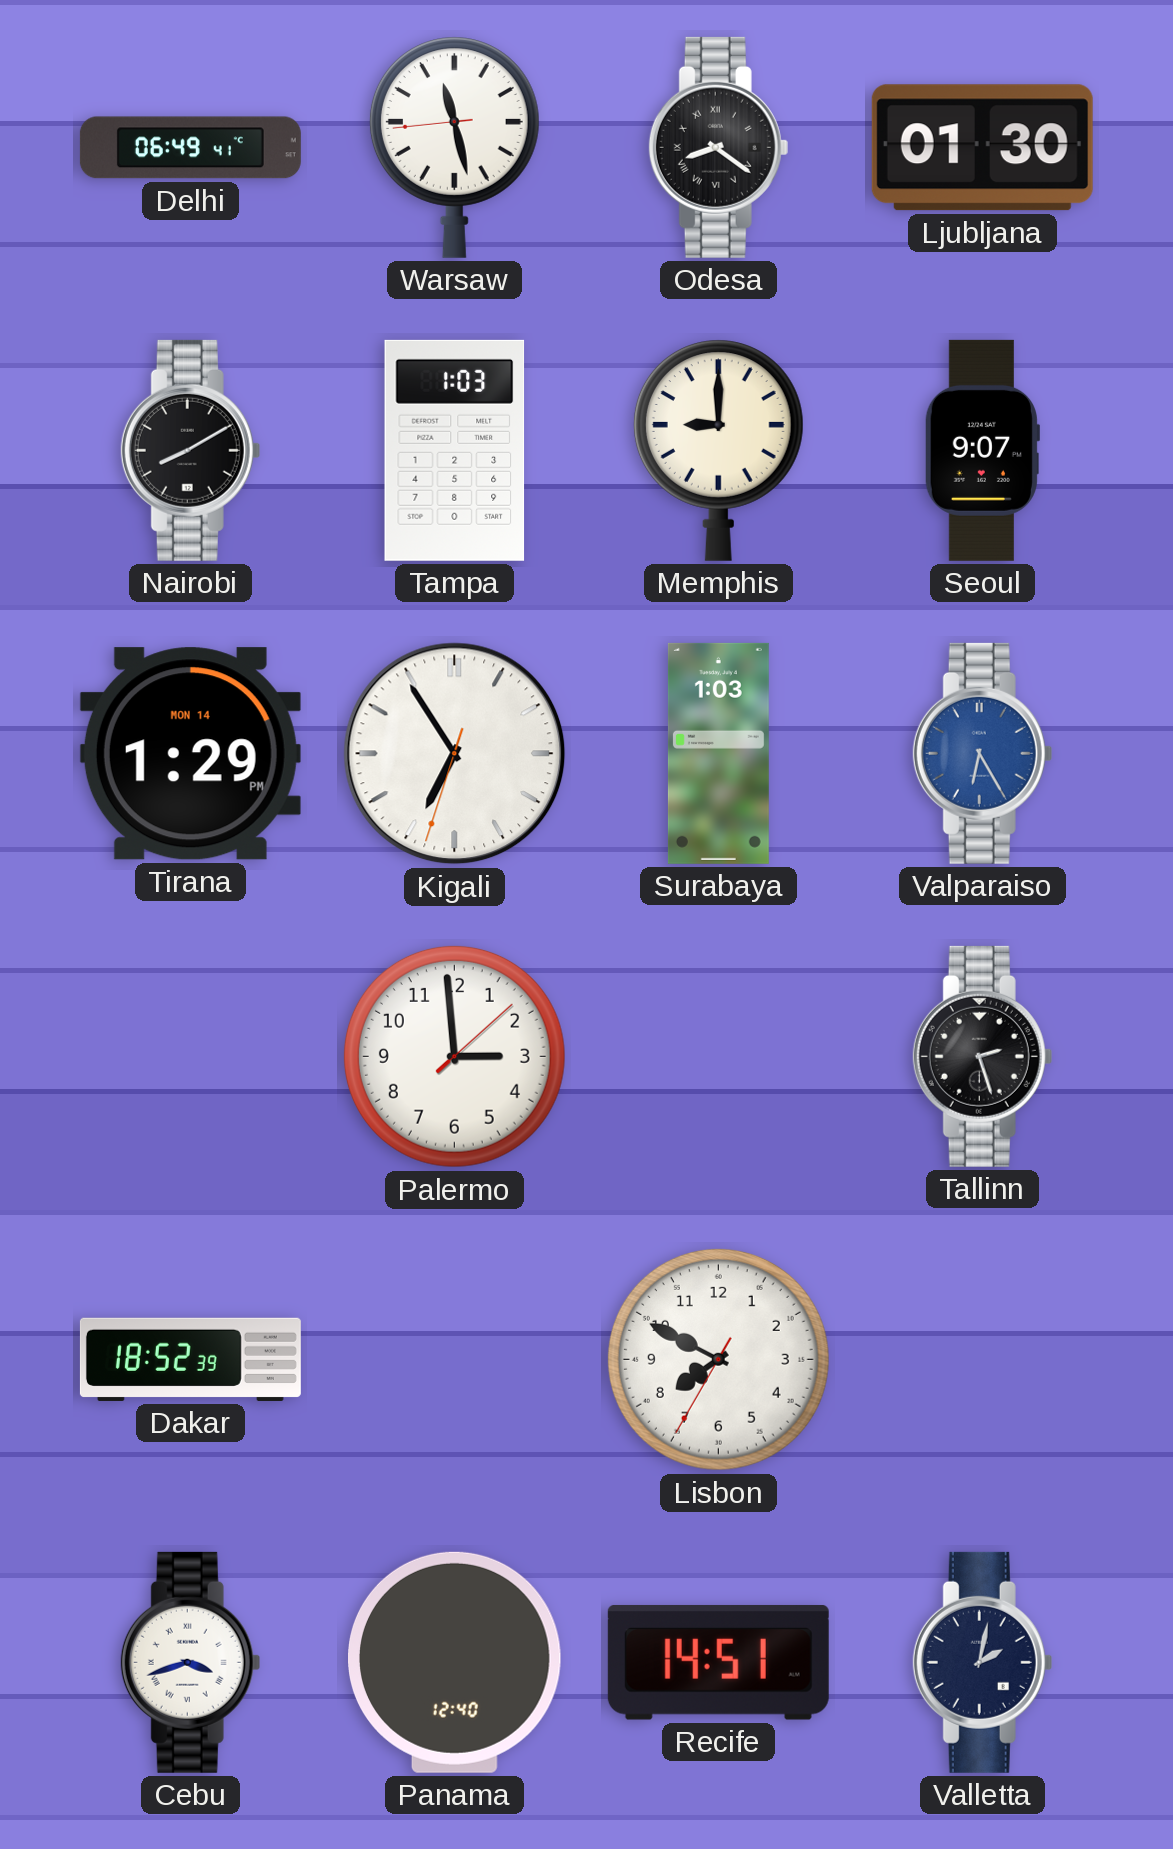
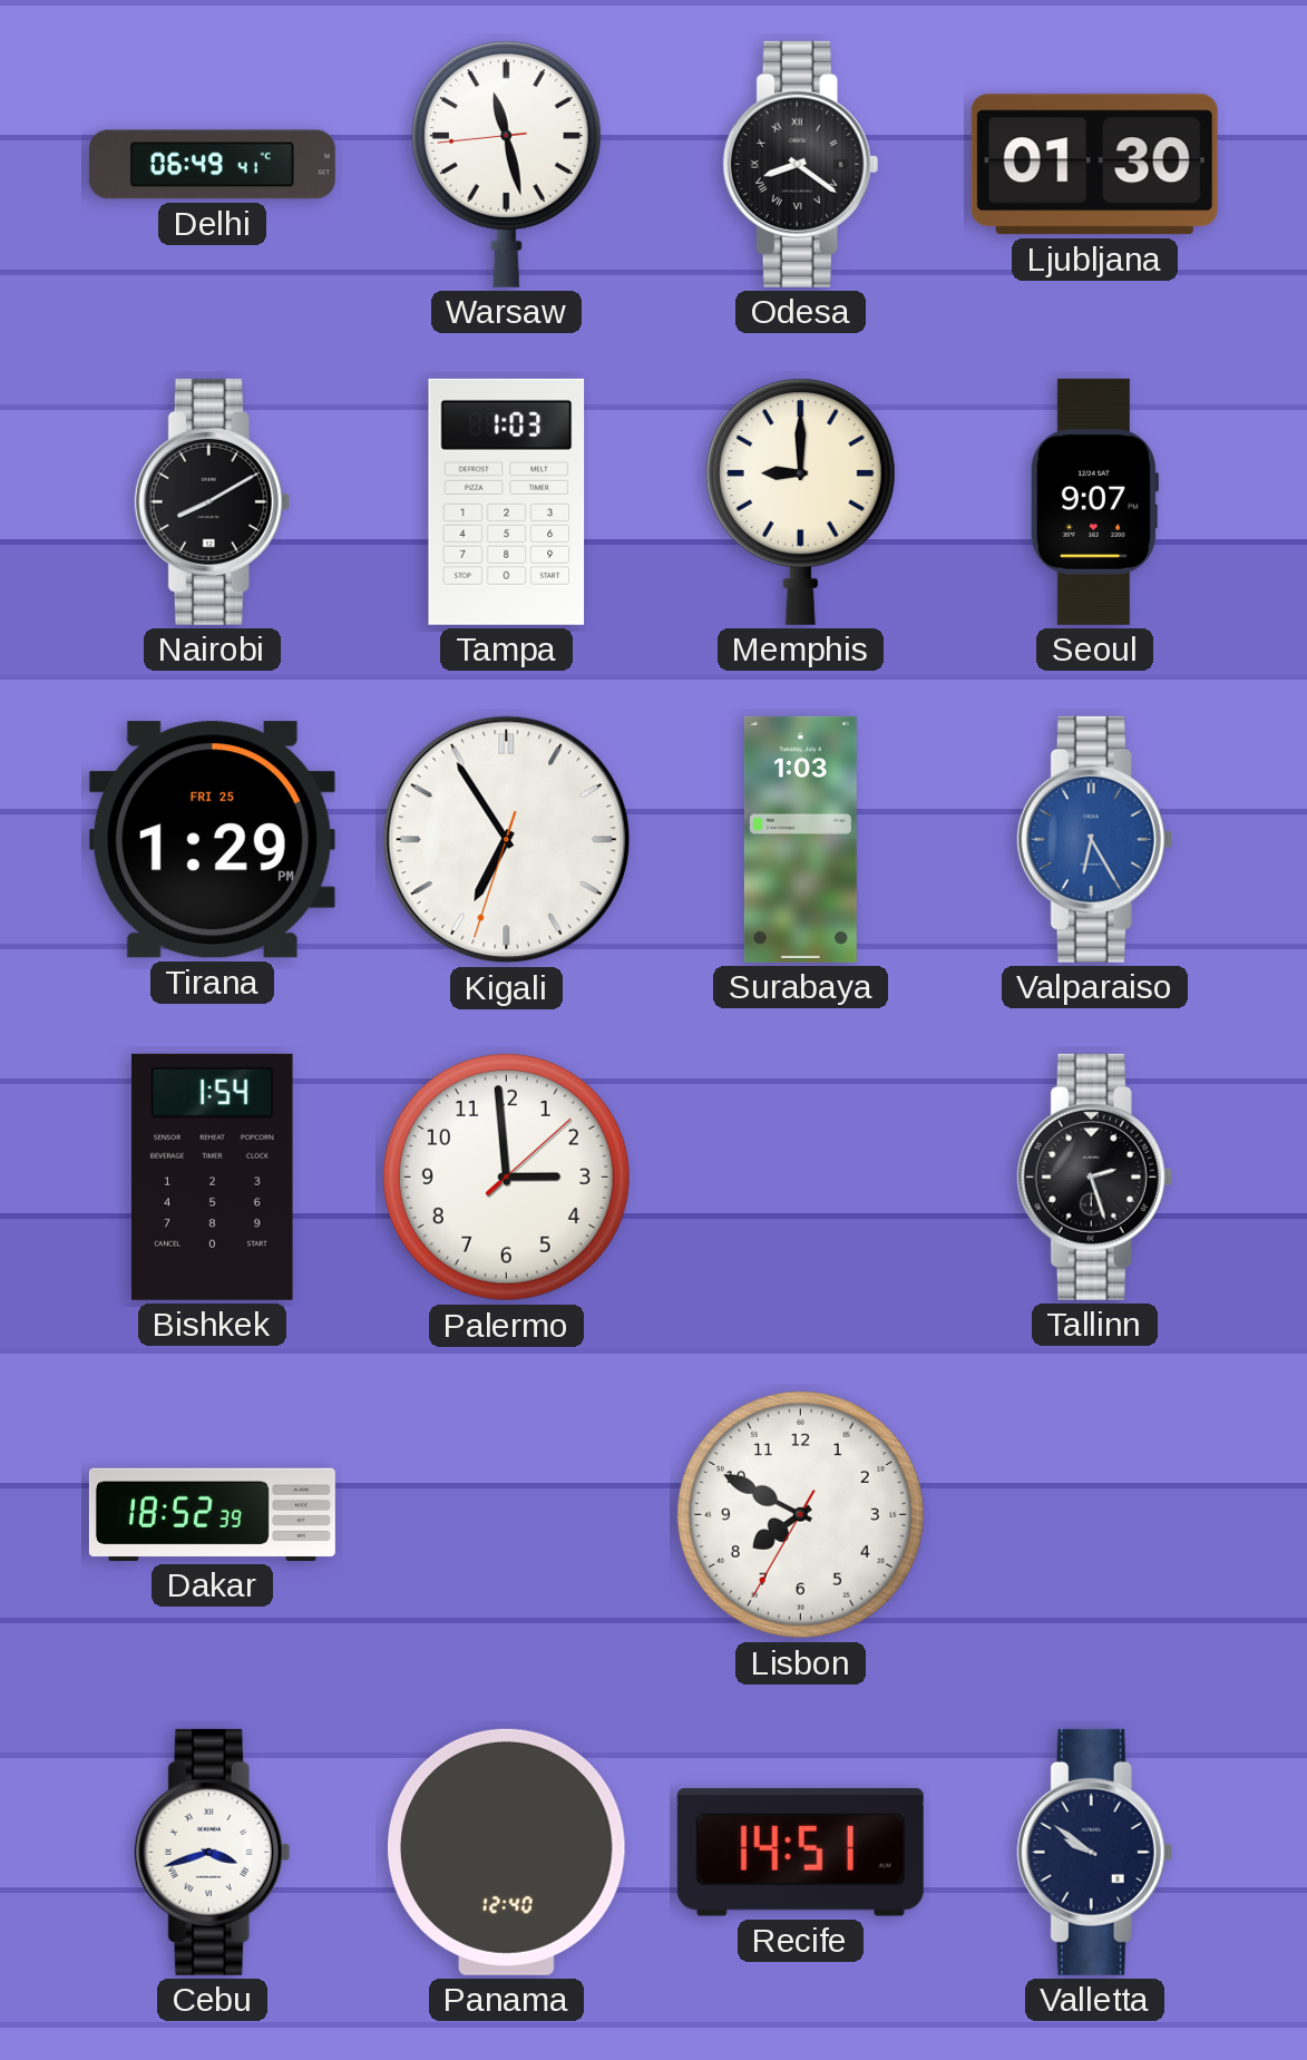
Tirana date: MON 14 -> FRI 25 (212, 840)
Bishkek: none -> 1:54 (213, 1177)
Valletta: 2:02 -> 9:51 (1095, 1852)
